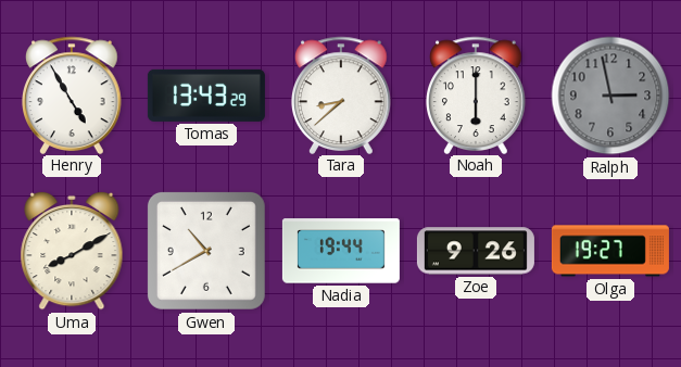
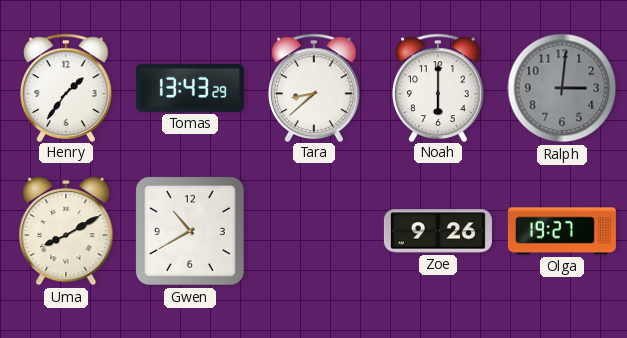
Henry: 4:55 -> 1:36 (66, 87)
Ralph: 2:58 -> 3:01 (562, 88)
Nadia: 19:44 -> none (341, 251)
